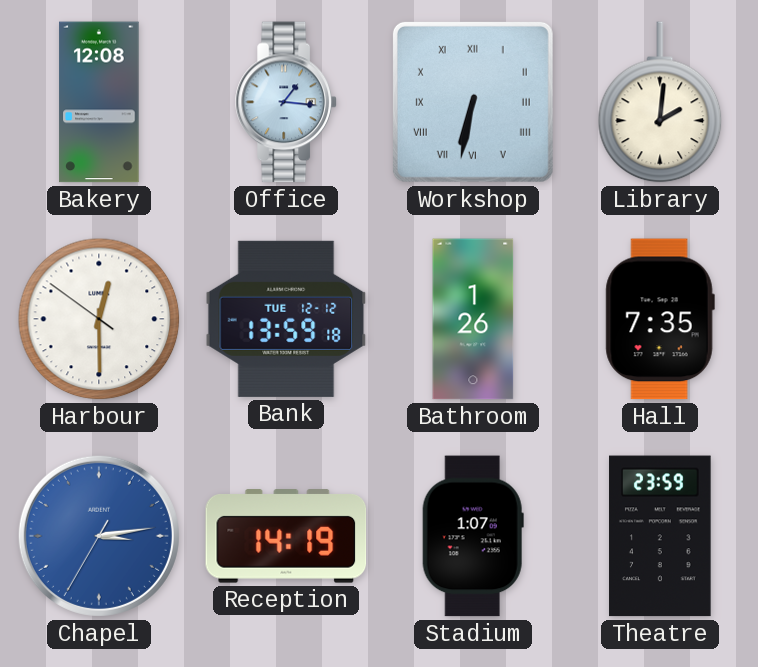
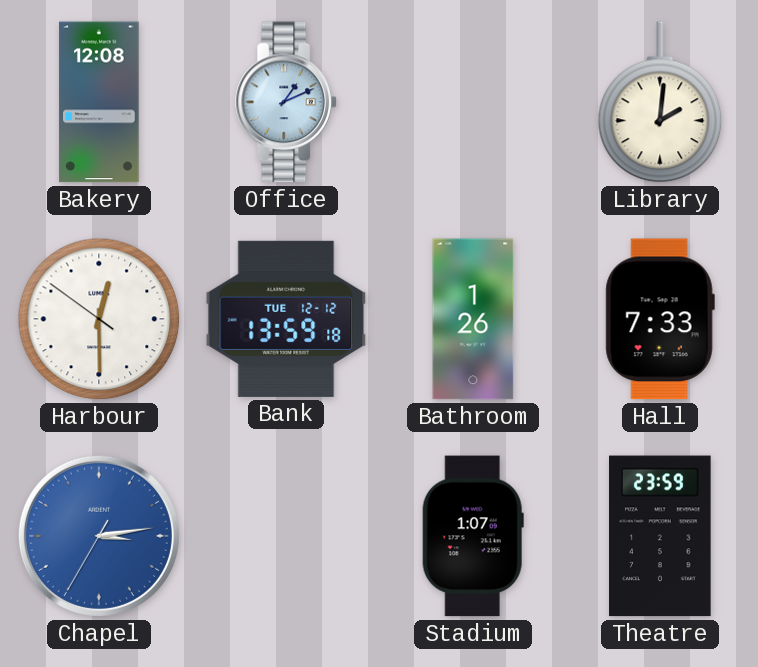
Office: 1:16 -> 1:11 (286, 102)
Workshop: 6:32 -> none (473, 102)
Hall: 7:35 -> 7:33 (660, 319)
Reception: 14:19 -> none (286, 536)
